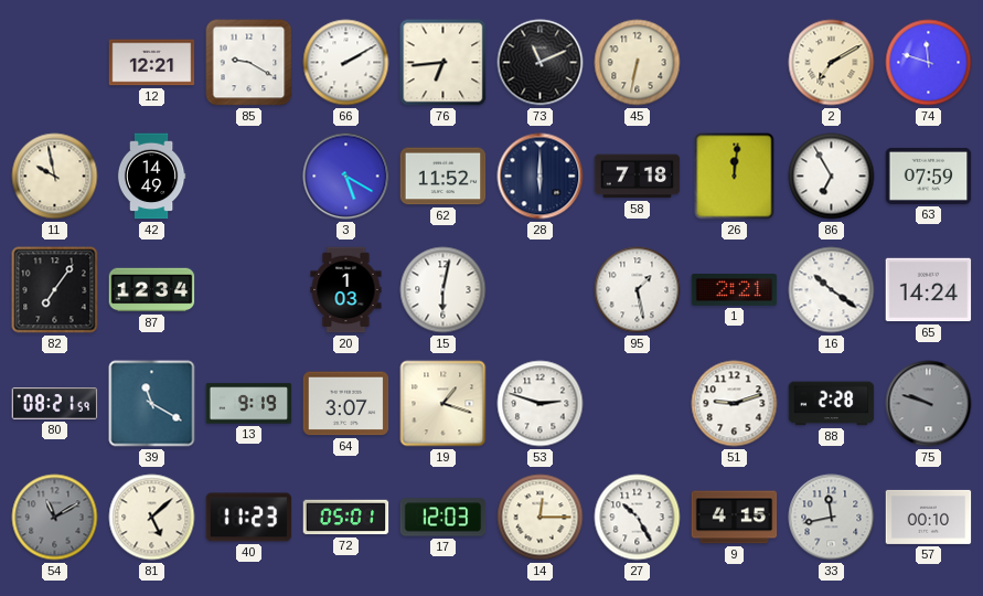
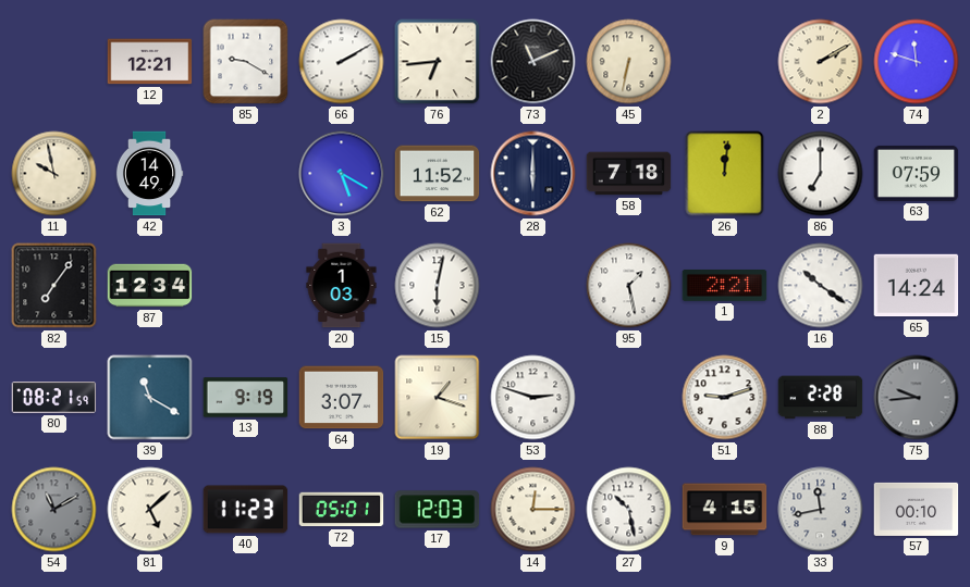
2: 7:10 -> 2:10 (821, 62)
86: 6:55 -> 7:00 (821, 174)
75: 9:48 -> 9:44 (917, 398)
27: 10:25 -> 10:28 (629, 510)
